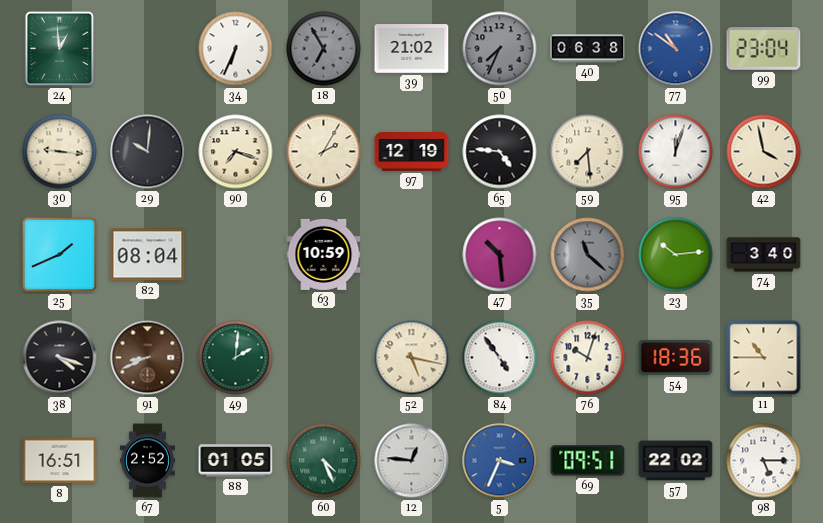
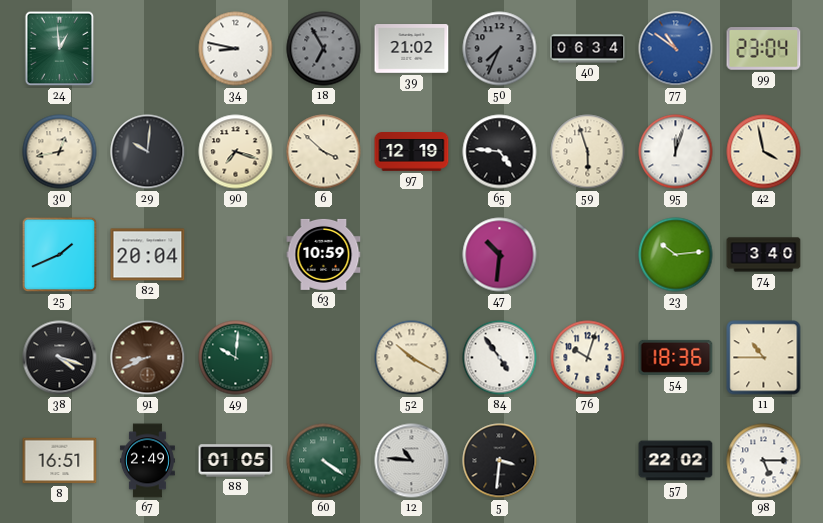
34: 6:34 -> 8:47 (236, 49)
40: 06:38 -> 06:34 (588, 49)
30: 9:16 -> 12:43 (60, 152)
6: 2:05 -> 3:52 (324, 152)
59: 7:29 -> 5:57 (588, 152)
82: 08:04 -> 20:04 (148, 255)
47: 10:29 -> 10:31 (500, 255)
35: 11:22 -> none (588, 255)
49: 2:01 -> 10:01 (236, 358)
52: 5:17 -> 10:20 (412, 358)
67: 2:52 -> 2:49 (147, 461)
60: 4:26 -> 4:21 (324, 461)
12: 12:46 -> 10:46 (412, 461)
5: 3:34 -> 3:31 (500, 461)
5 dial: blue -> black (500, 461)
69: 09:51 -> none (588, 461)
